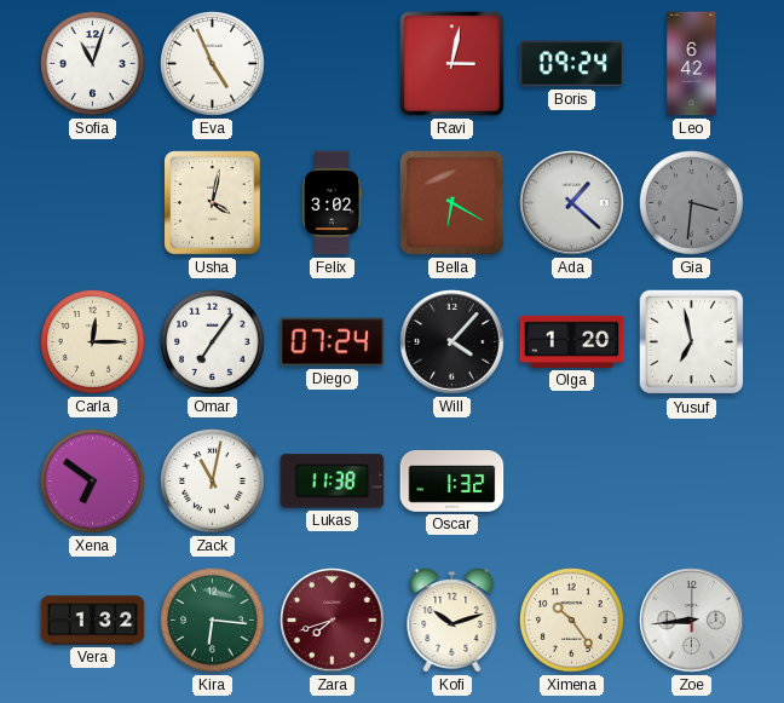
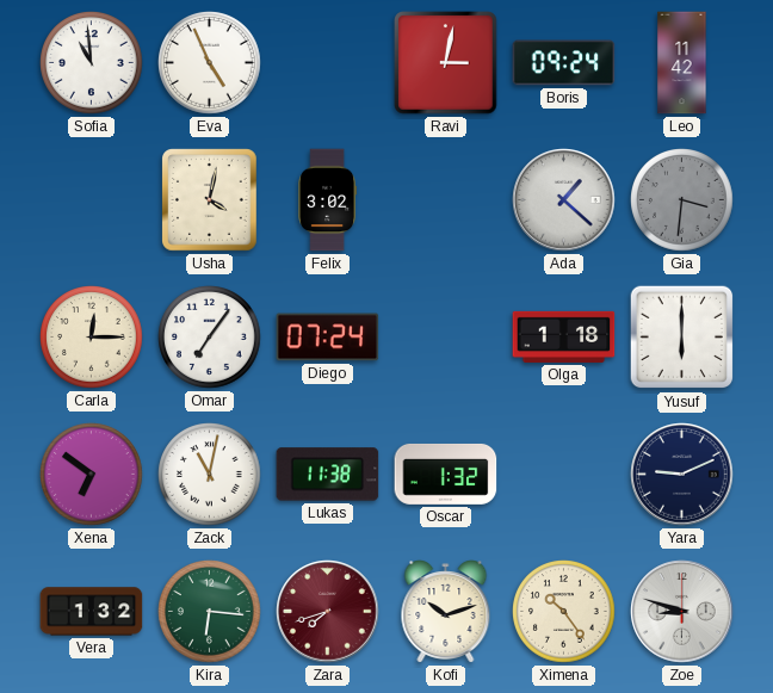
Sofia: 11:03 -> 10:59 (92, 63)
Leo: 6:42 -> 11:42 (682, 63)
Bella: 6:20 -> none (451, 202)
Will: 4:07 -> none (452, 342)
Olga: 1:20 -> 1:18 (564, 336)
Yusuf: 6:58 -> 6:00 (682, 338)
Yara: none -> 9:11 (682, 475)
Zoe: 8:44 -> 8:48 (682, 612)
